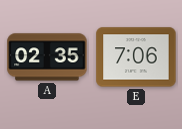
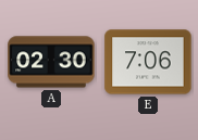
A: 02:35 -> 02:30 (51, 62)
